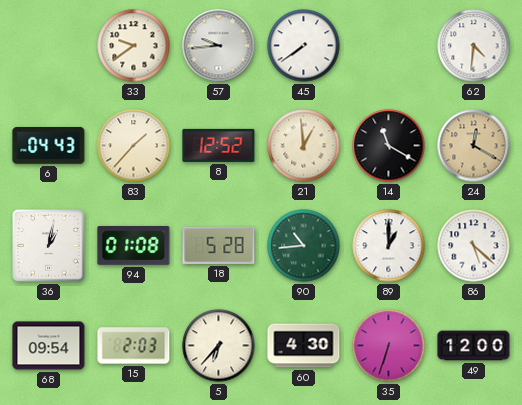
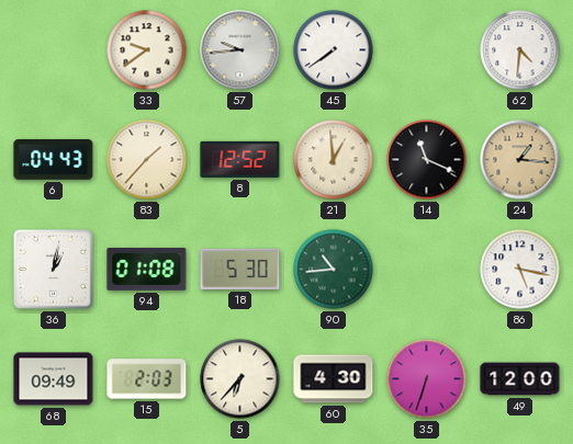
14: 11:20 -> 11:19 (427, 160)
24: 12:20 -> 1:16 (520, 160)
18: 5:28 -> 5:30 (240, 269)
89: 1:00 -> none (389, 246)
86: 5:22 -> 5:17 (520, 270)
68: 09:54 -> 09:49 (54, 379)
